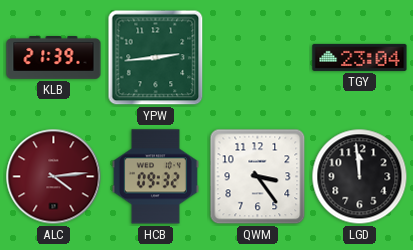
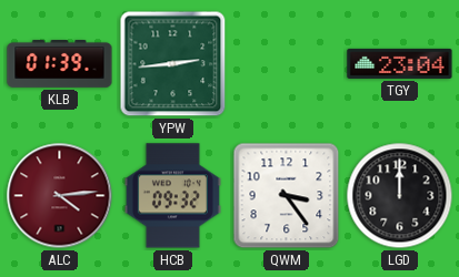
KLB: 21:39 -> 01:39 (60, 64)
LGD: 11:59 -> 12:00 (400, 196)
